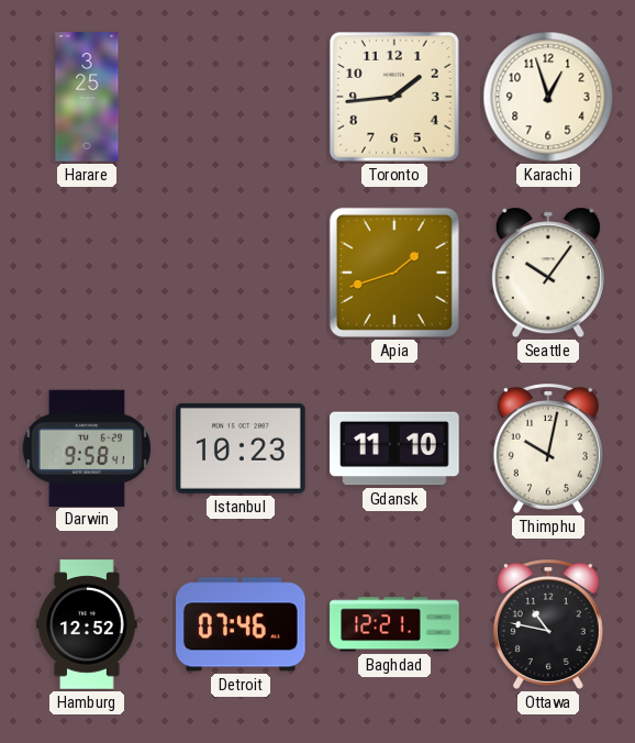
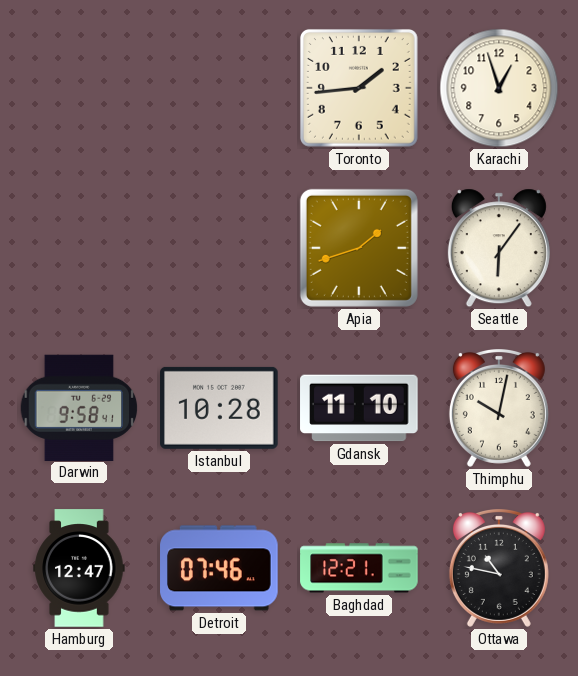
Harare: 3:25 -> none (87, 97)
Seattle: 10:06 -> 6:06 (499, 248)
Istanbul: 10:23 -> 10:28 (219, 408)
Hamburg: 12:52 -> 12:47 (79, 568)
